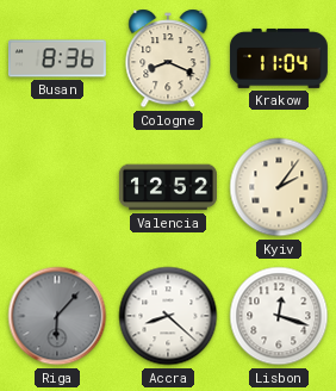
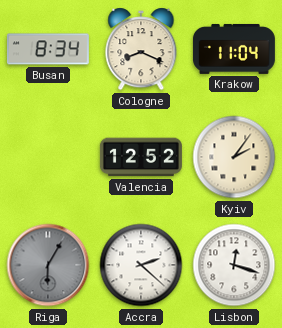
Busan: 8:36 -> 8:34 (48, 49)
Riga: 6:07 -> 6:05 (48, 265)
Accra: 8:22 -> 2:22 (141, 265)
